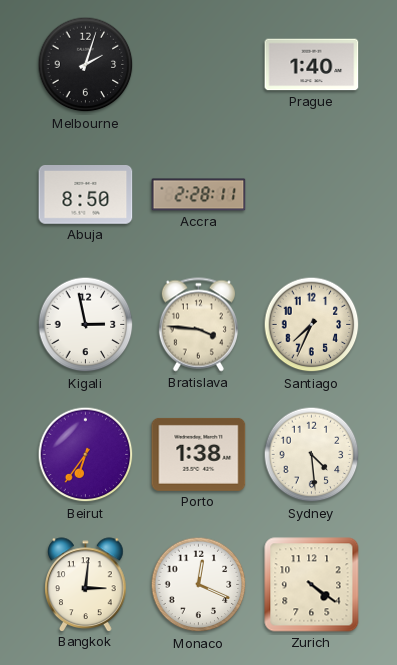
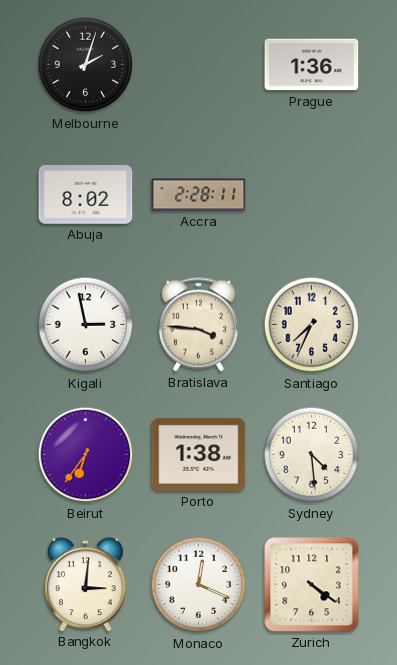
Prague: 1:40 -> 1:36 (312, 65)
Abuja: 8:50 -> 8:02 (86, 195)
